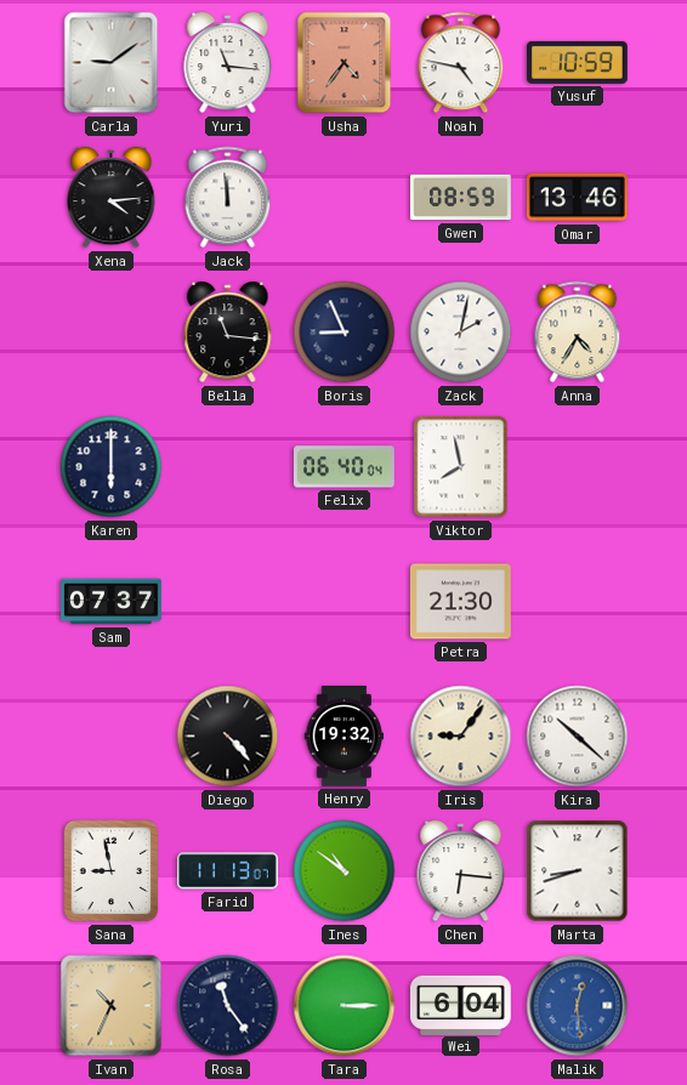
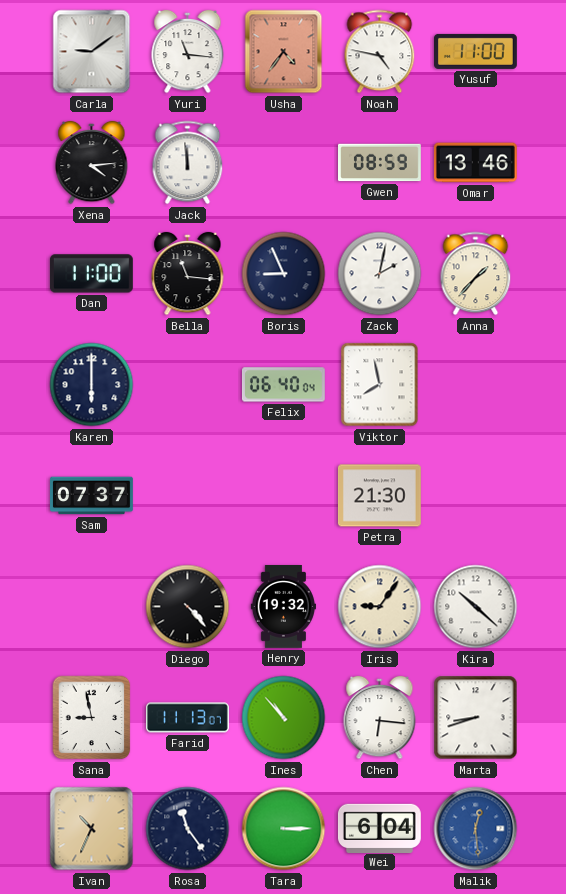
Yusuf: 10:59 -> 11:00 (476, 51)
Dan: none -> 11:00 (91, 274)
Anna: 4:35 -> 1:37 (476, 274)
Ines: 10:51 -> 10:53 (284, 718)
